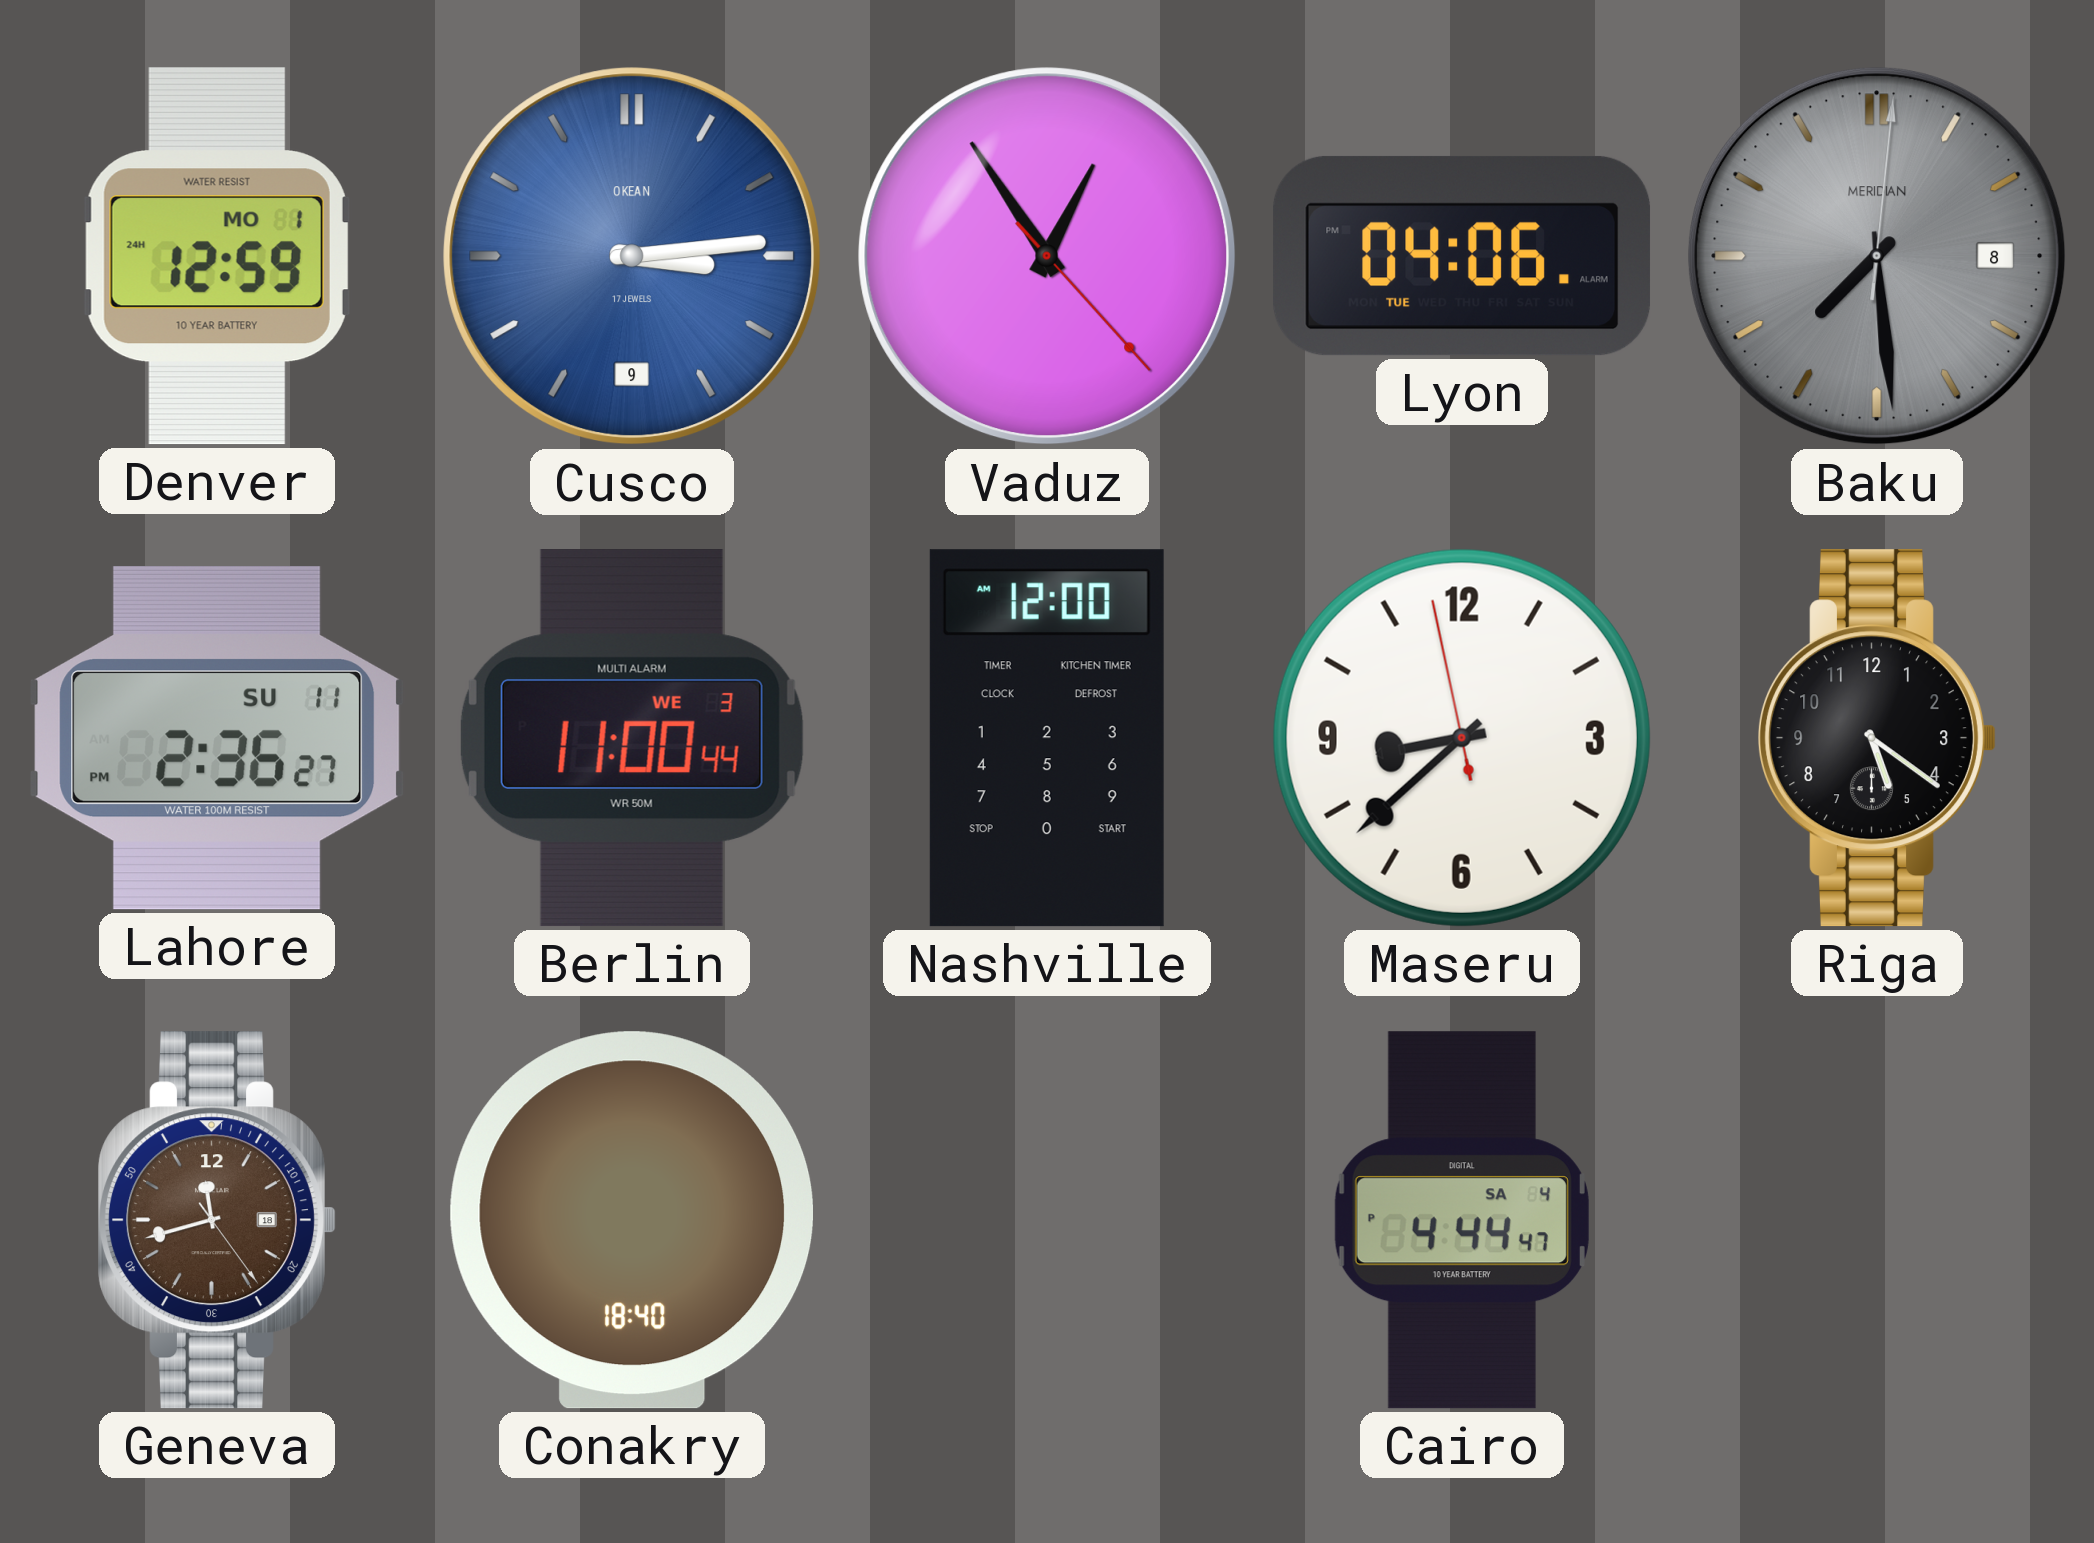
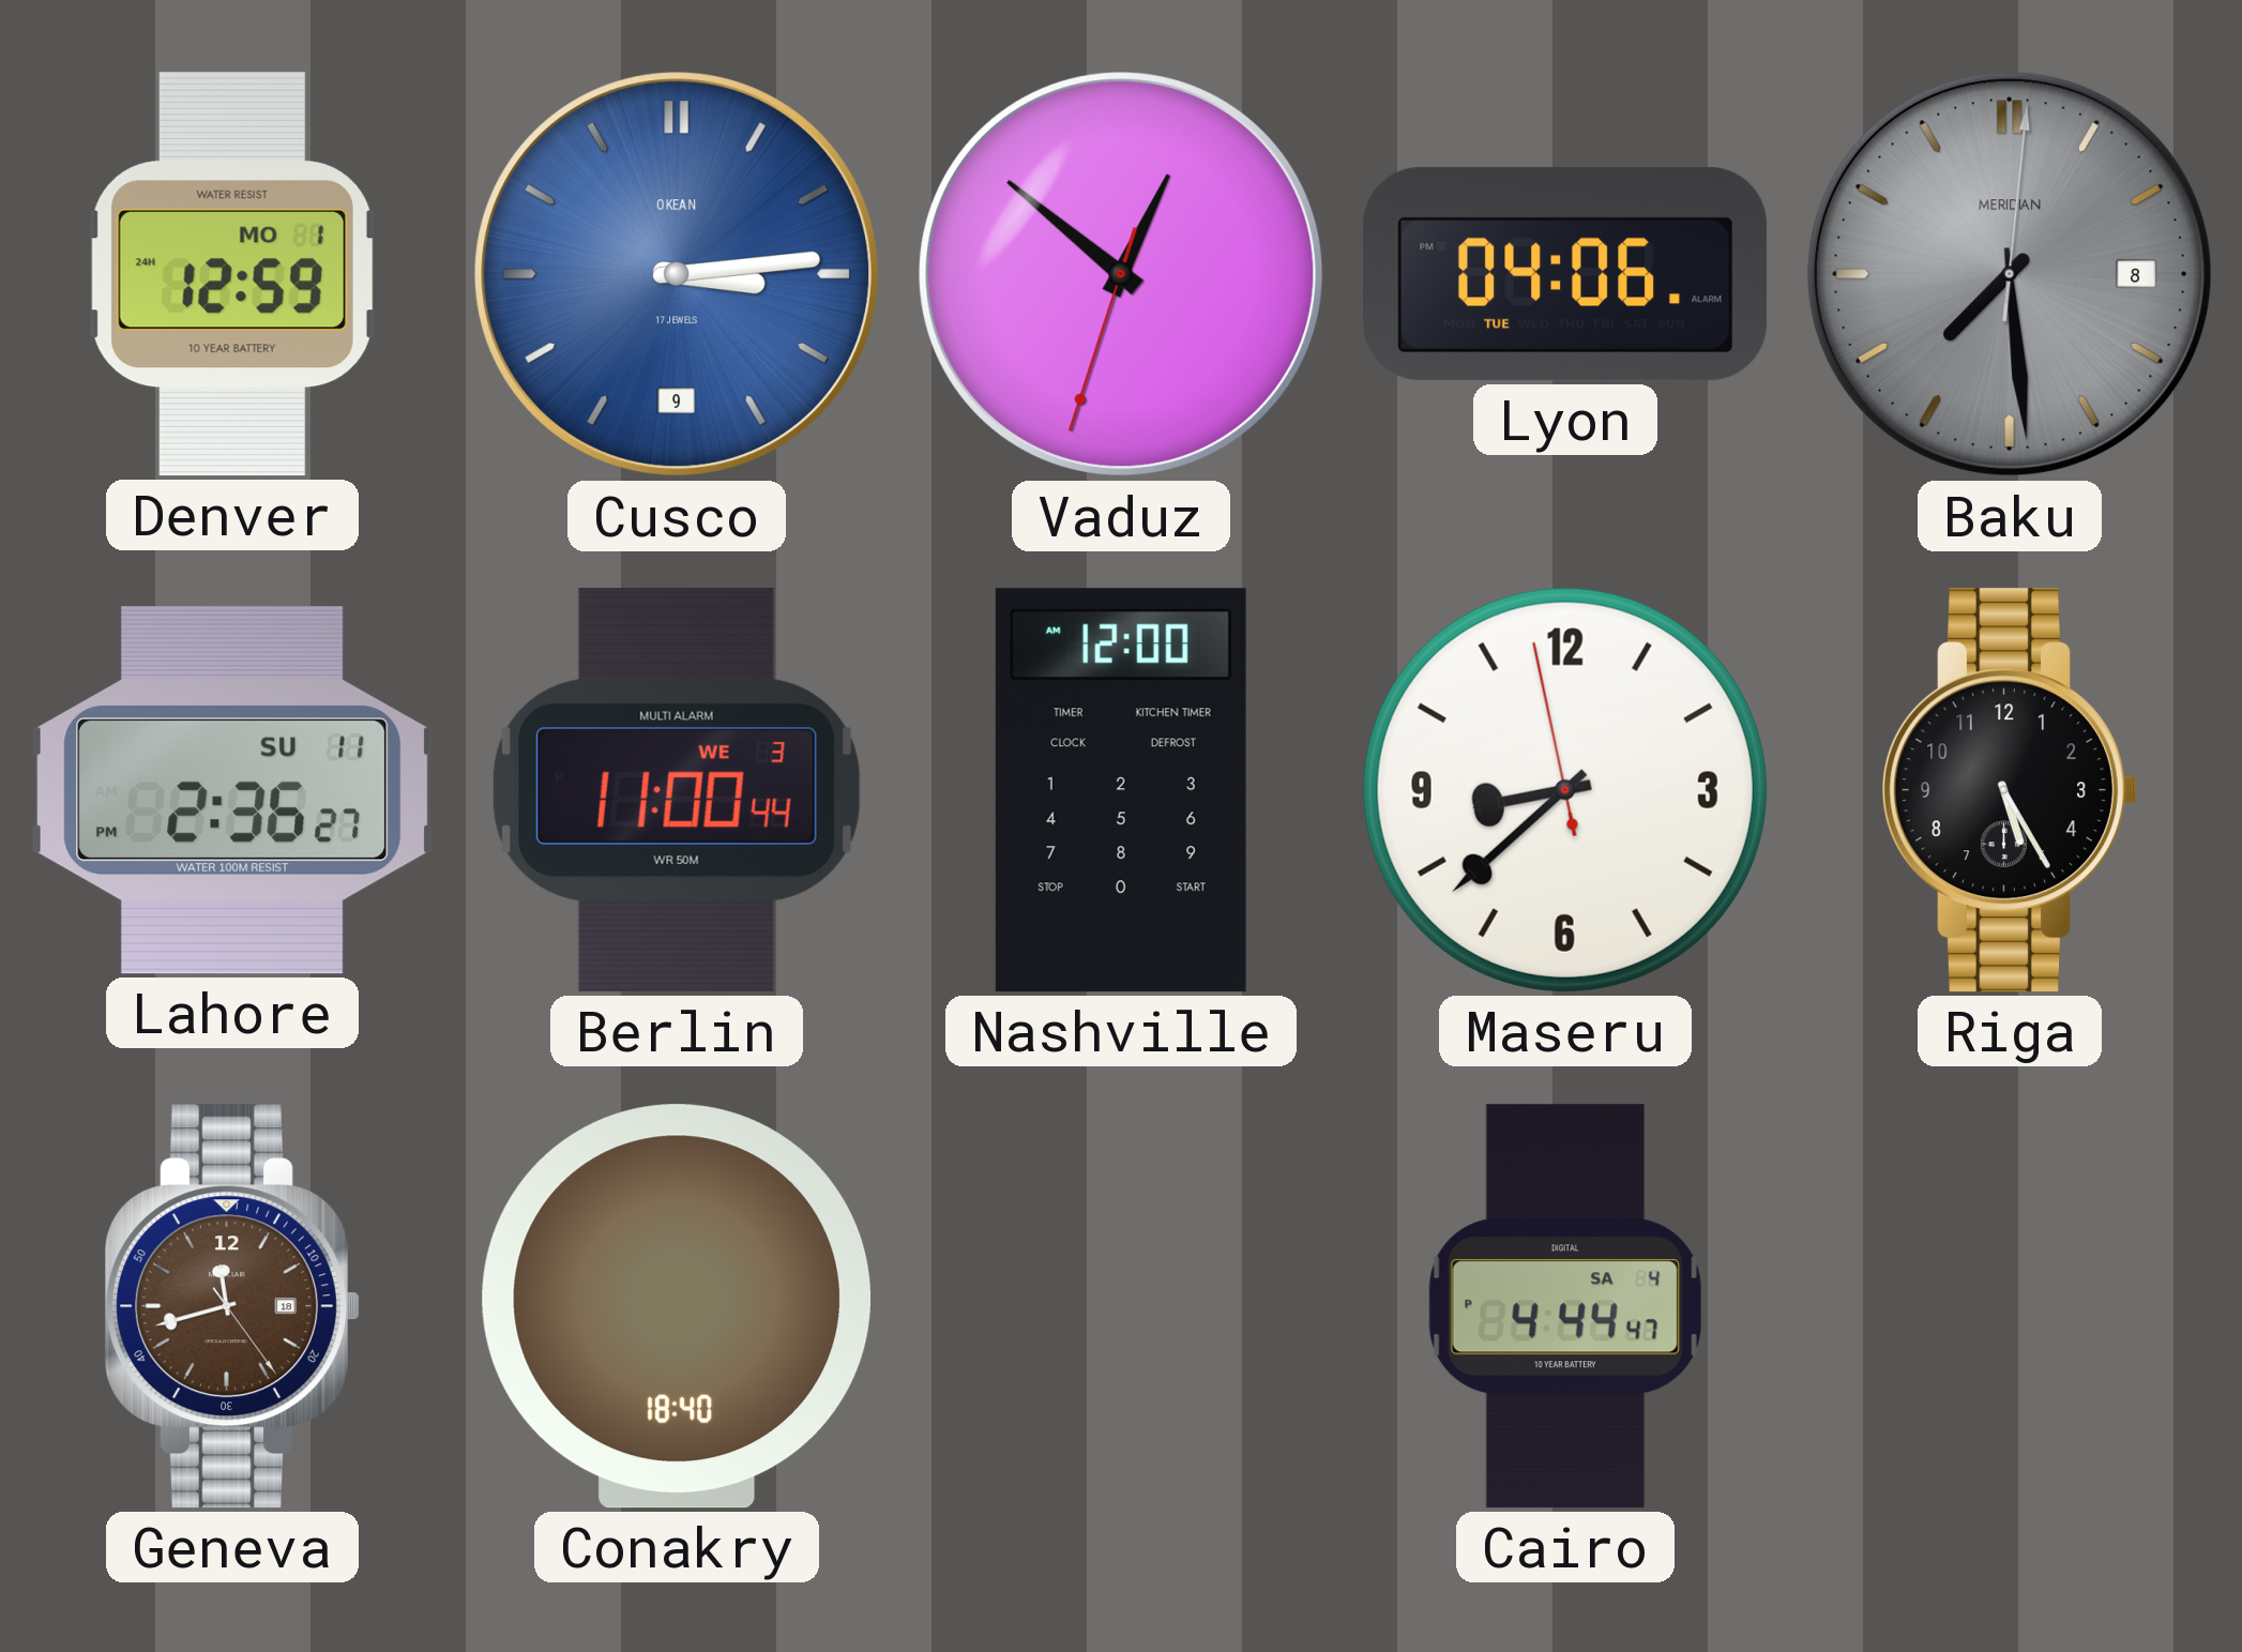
Vaduz: 12:54 -> 12:51 (1121, 274)
Riga: 5:21 -> 5:25 (2011, 790)
